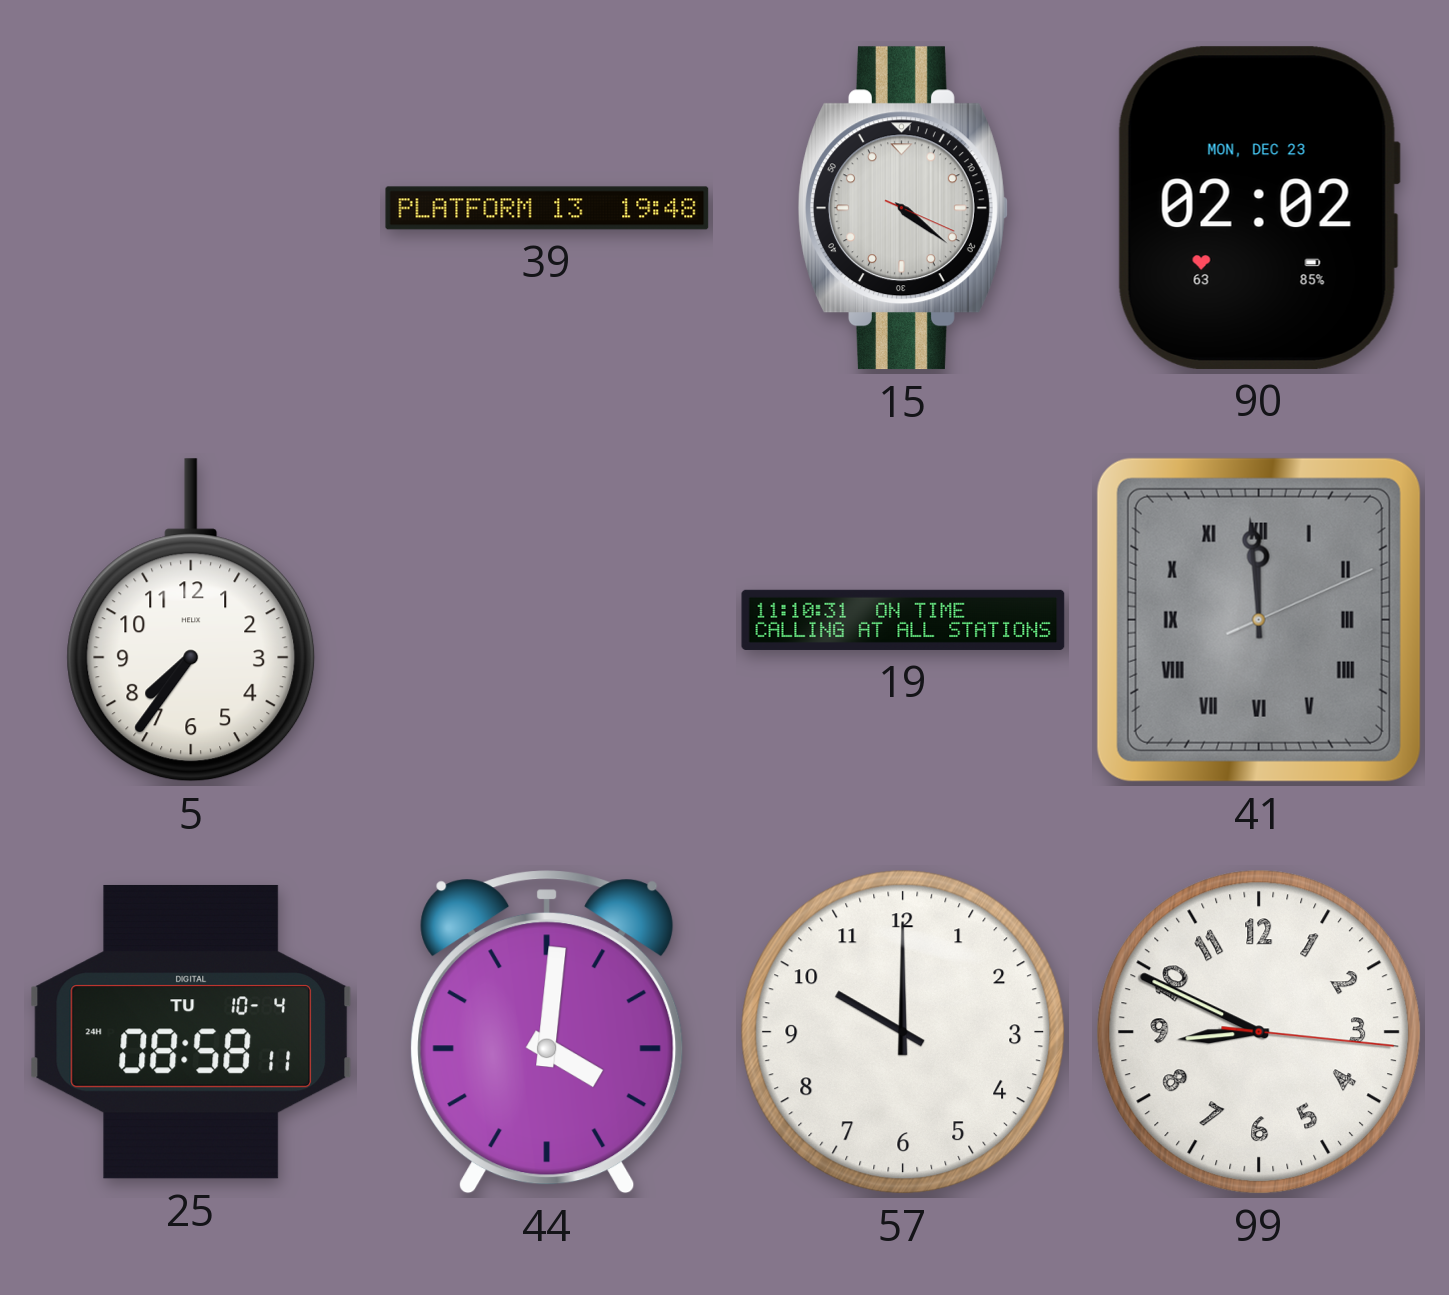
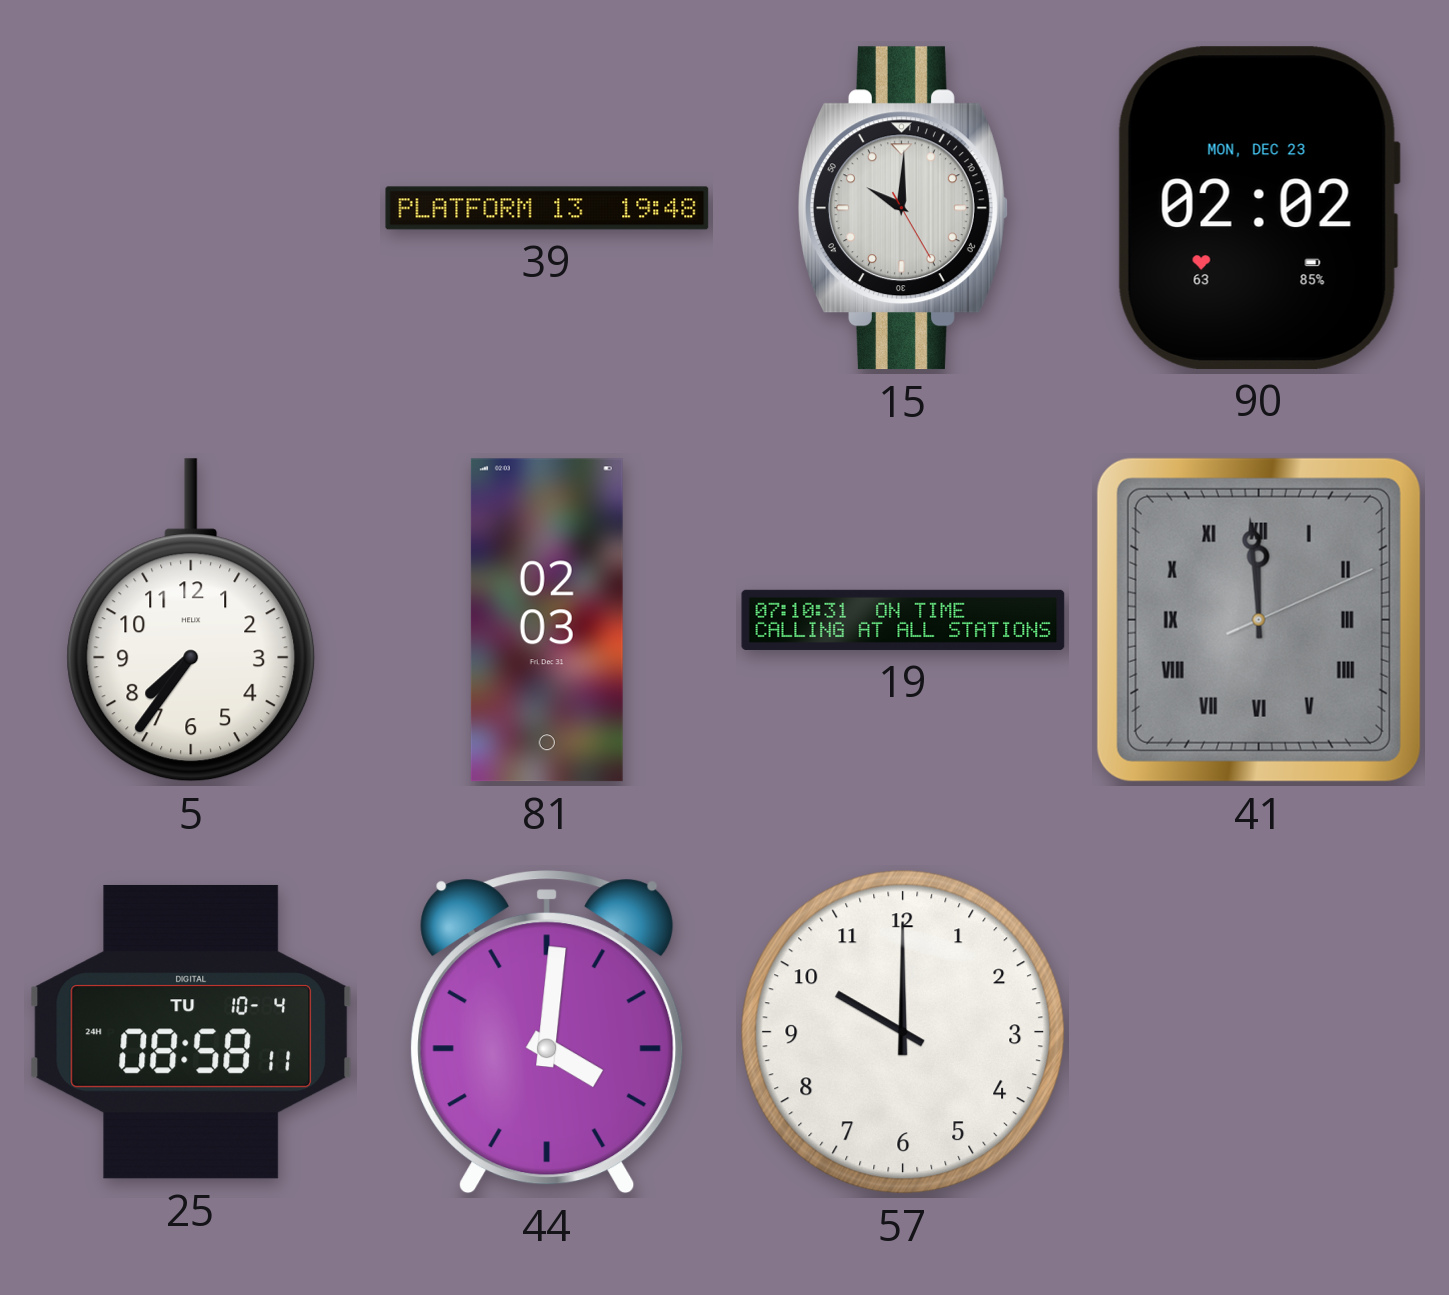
15: 4:21 -> 10:00 (904, 208)
81: none -> 02:03 (547, 620)
19: 11:10 -> 07:10 (903, 620)
99: 8:49 -> none (1259, 1032)
